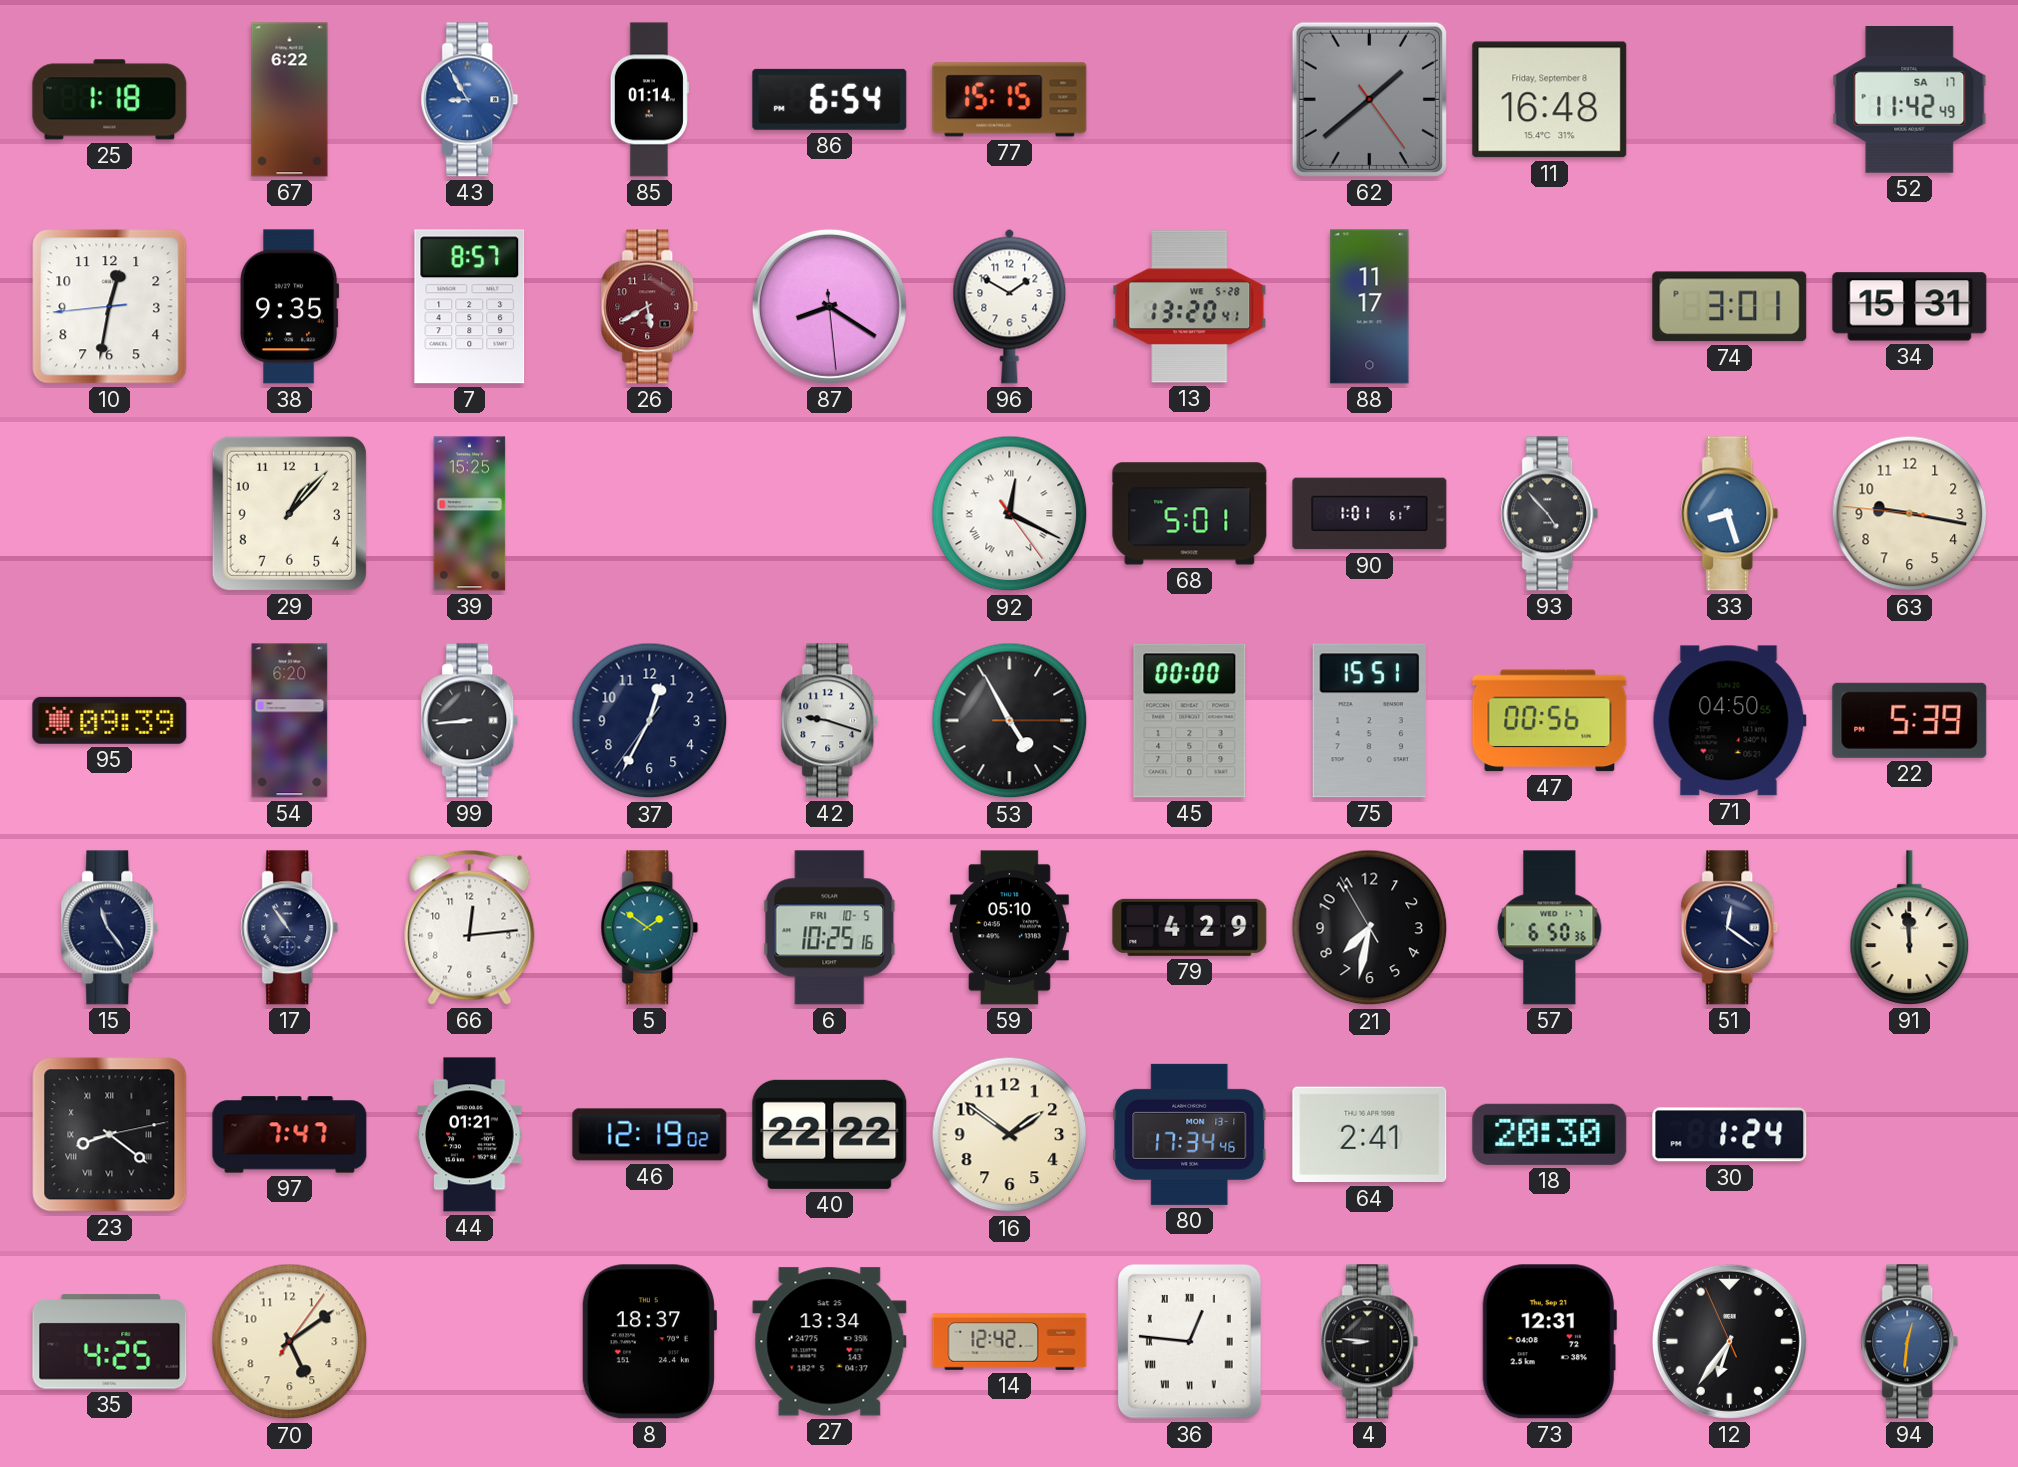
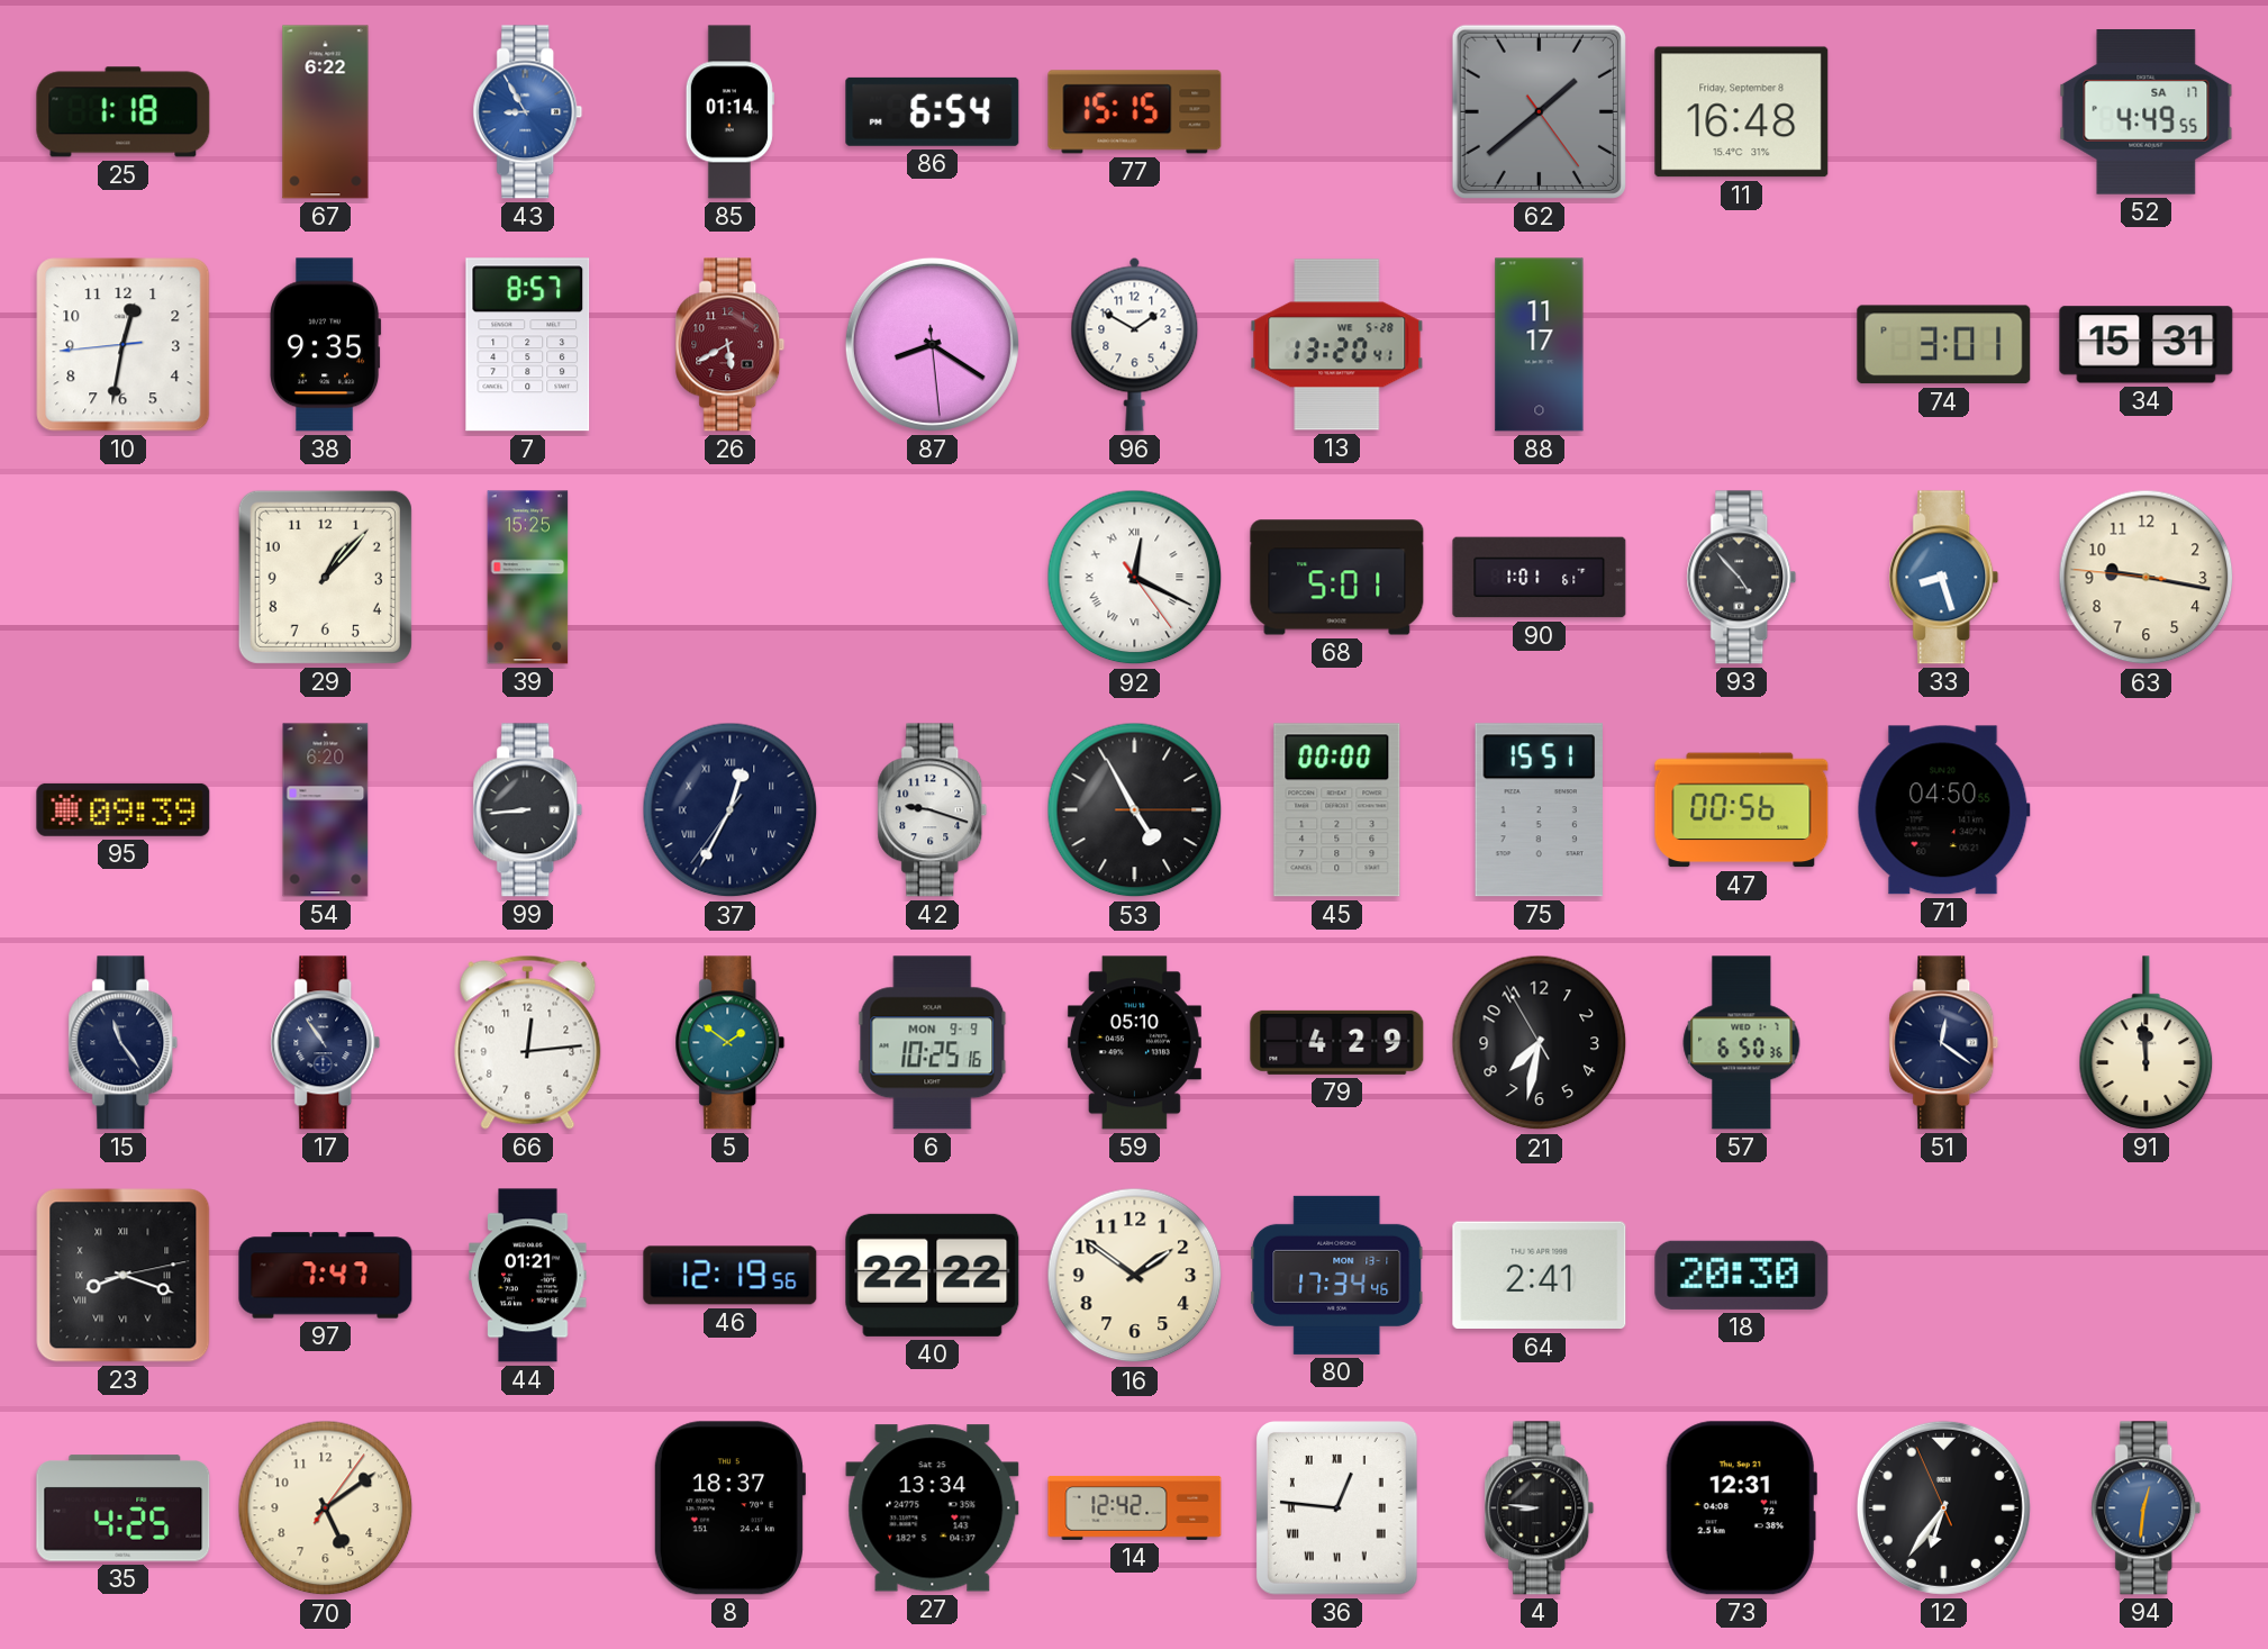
52: 11:42 -> 4:49 (2147, 112)
37 numerals: Arabic -> Roman (731, 810)
22: 5:39 -> none (1910, 720)
6 date: FRI 10-5 -> MON 9-9 (933, 1043)
23: 8:21 -> 8:18 (124, 1276)
46: 12:19:02 -> 12:19:56 (731, 1276)
30: 1:24 -> none (1730, 1135)
